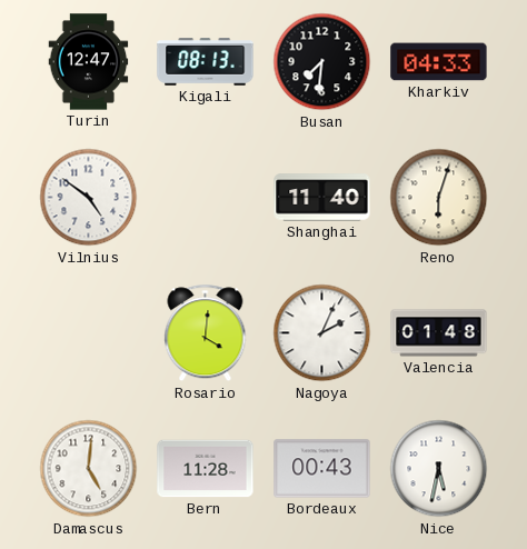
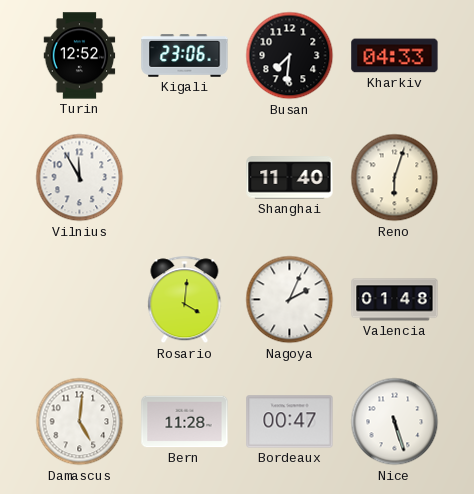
Turin: 12:47 -> 12:52 (80, 56)
Kigali: 08:13 -> 23:06 (185, 56)
Vilnius: 4:51 -> 11:55 (80, 178)
Bordeaux: 00:43 -> 00:47 (290, 422)
Nice: 5:32 -> 5:27 (395, 422)
